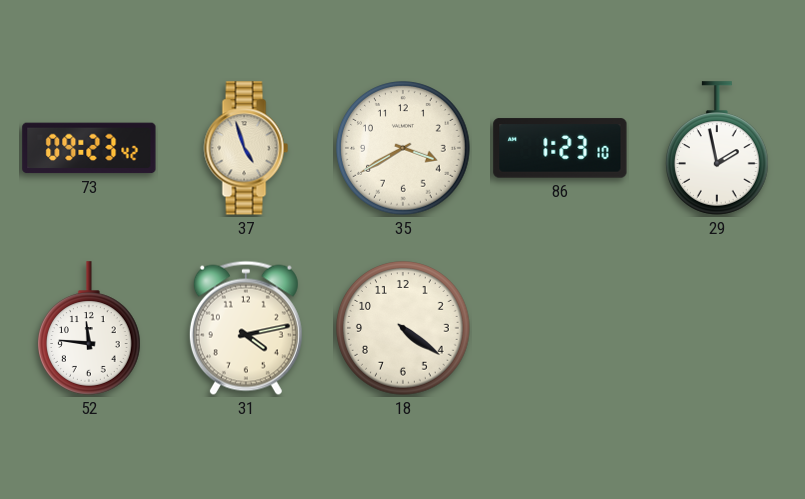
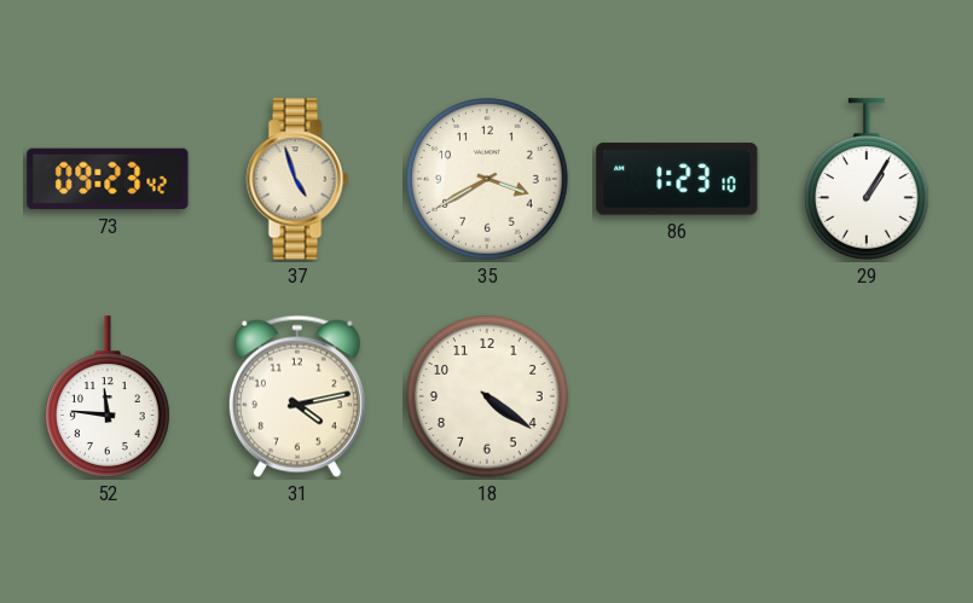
29: 1:58 -> 1:05 (868, 179)
